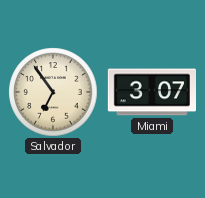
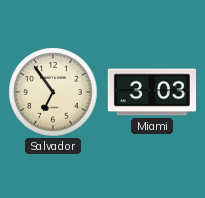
Miami: 3:07 -> 3:03 (151, 92)
